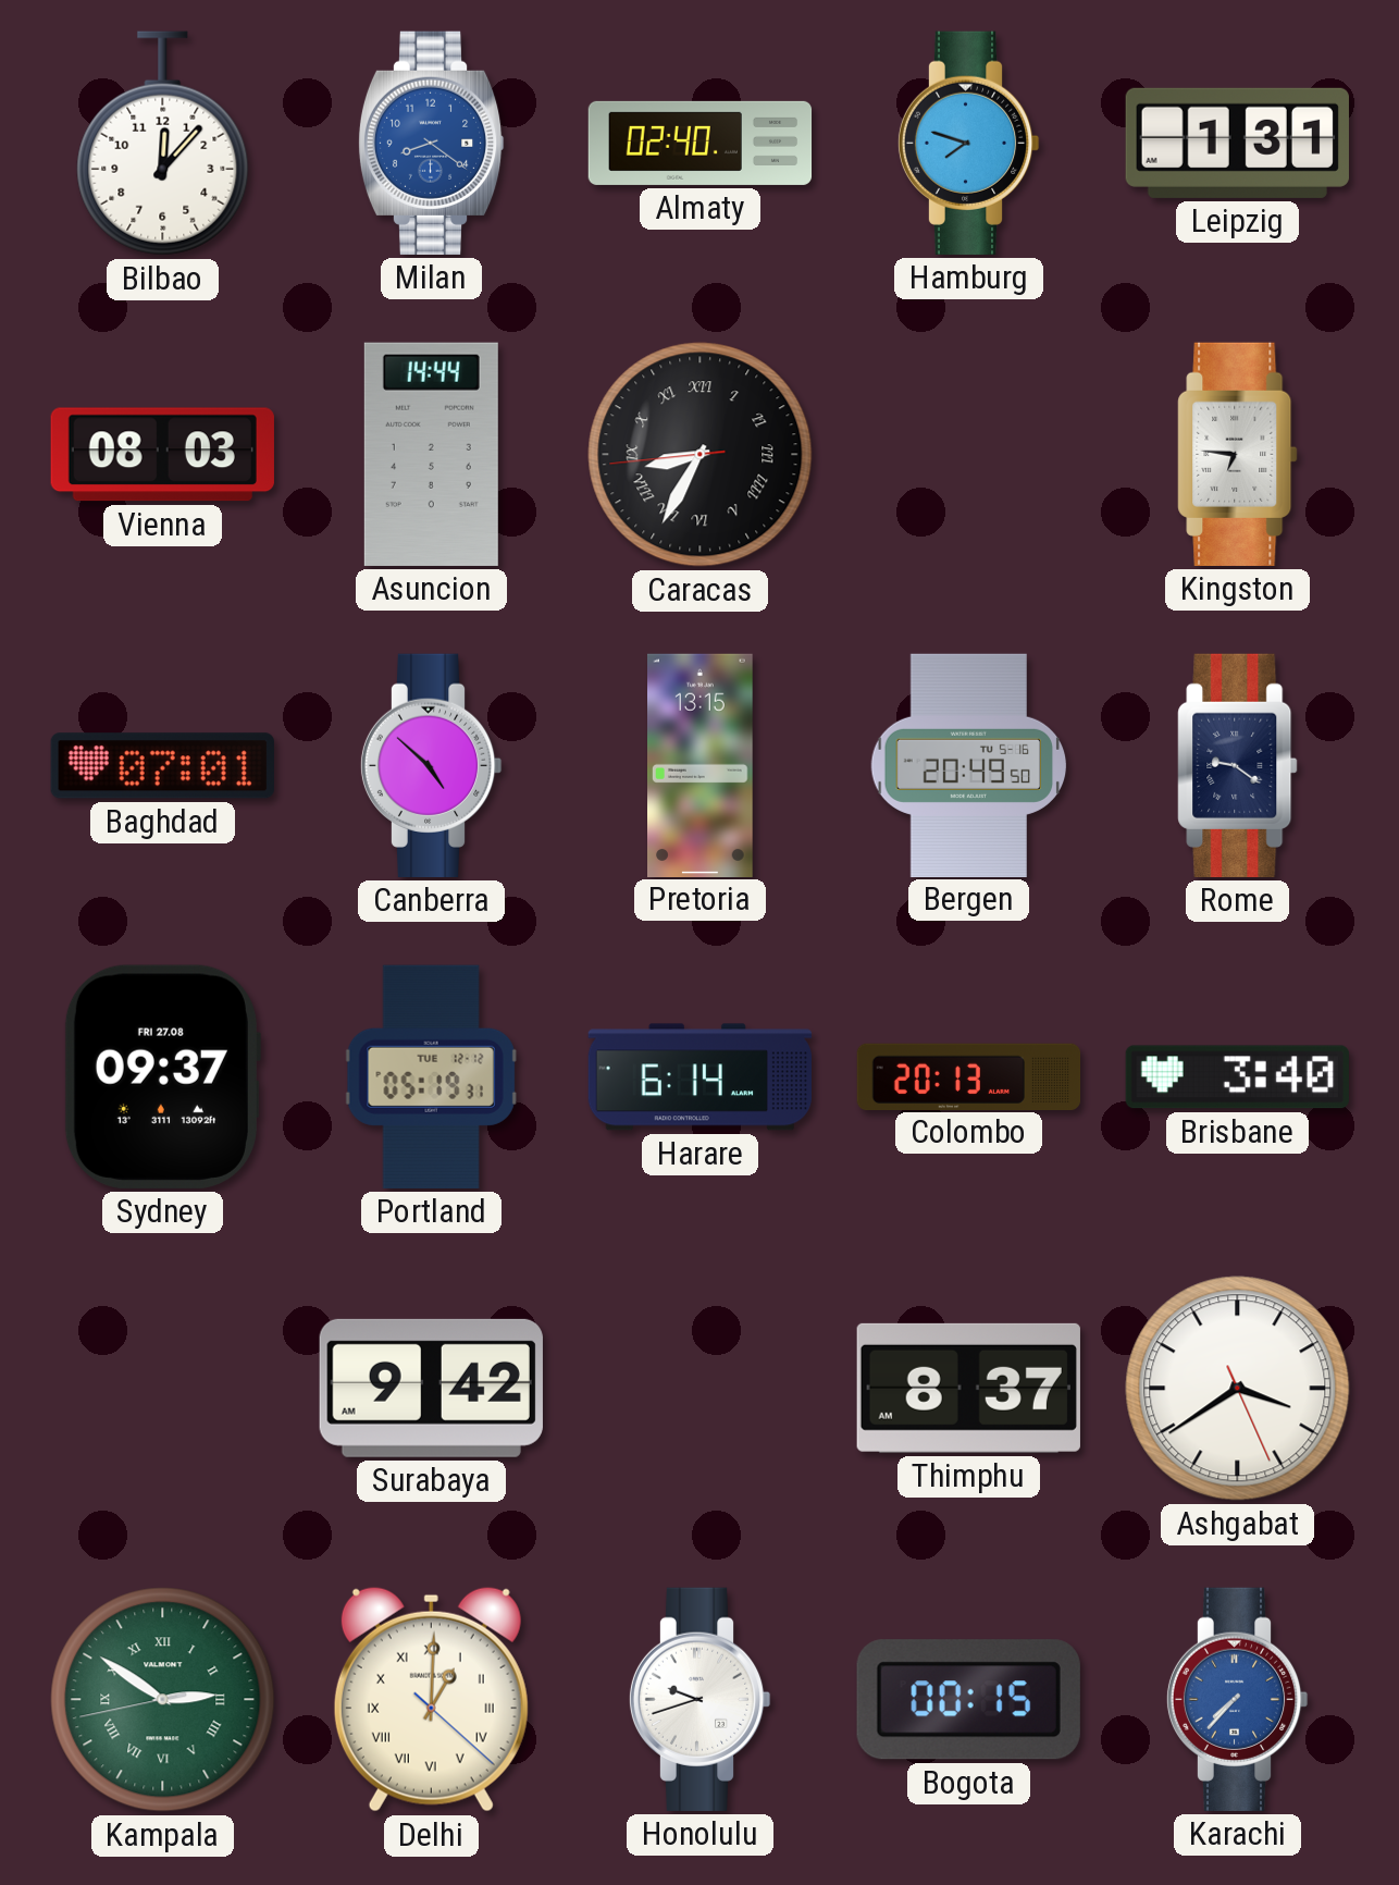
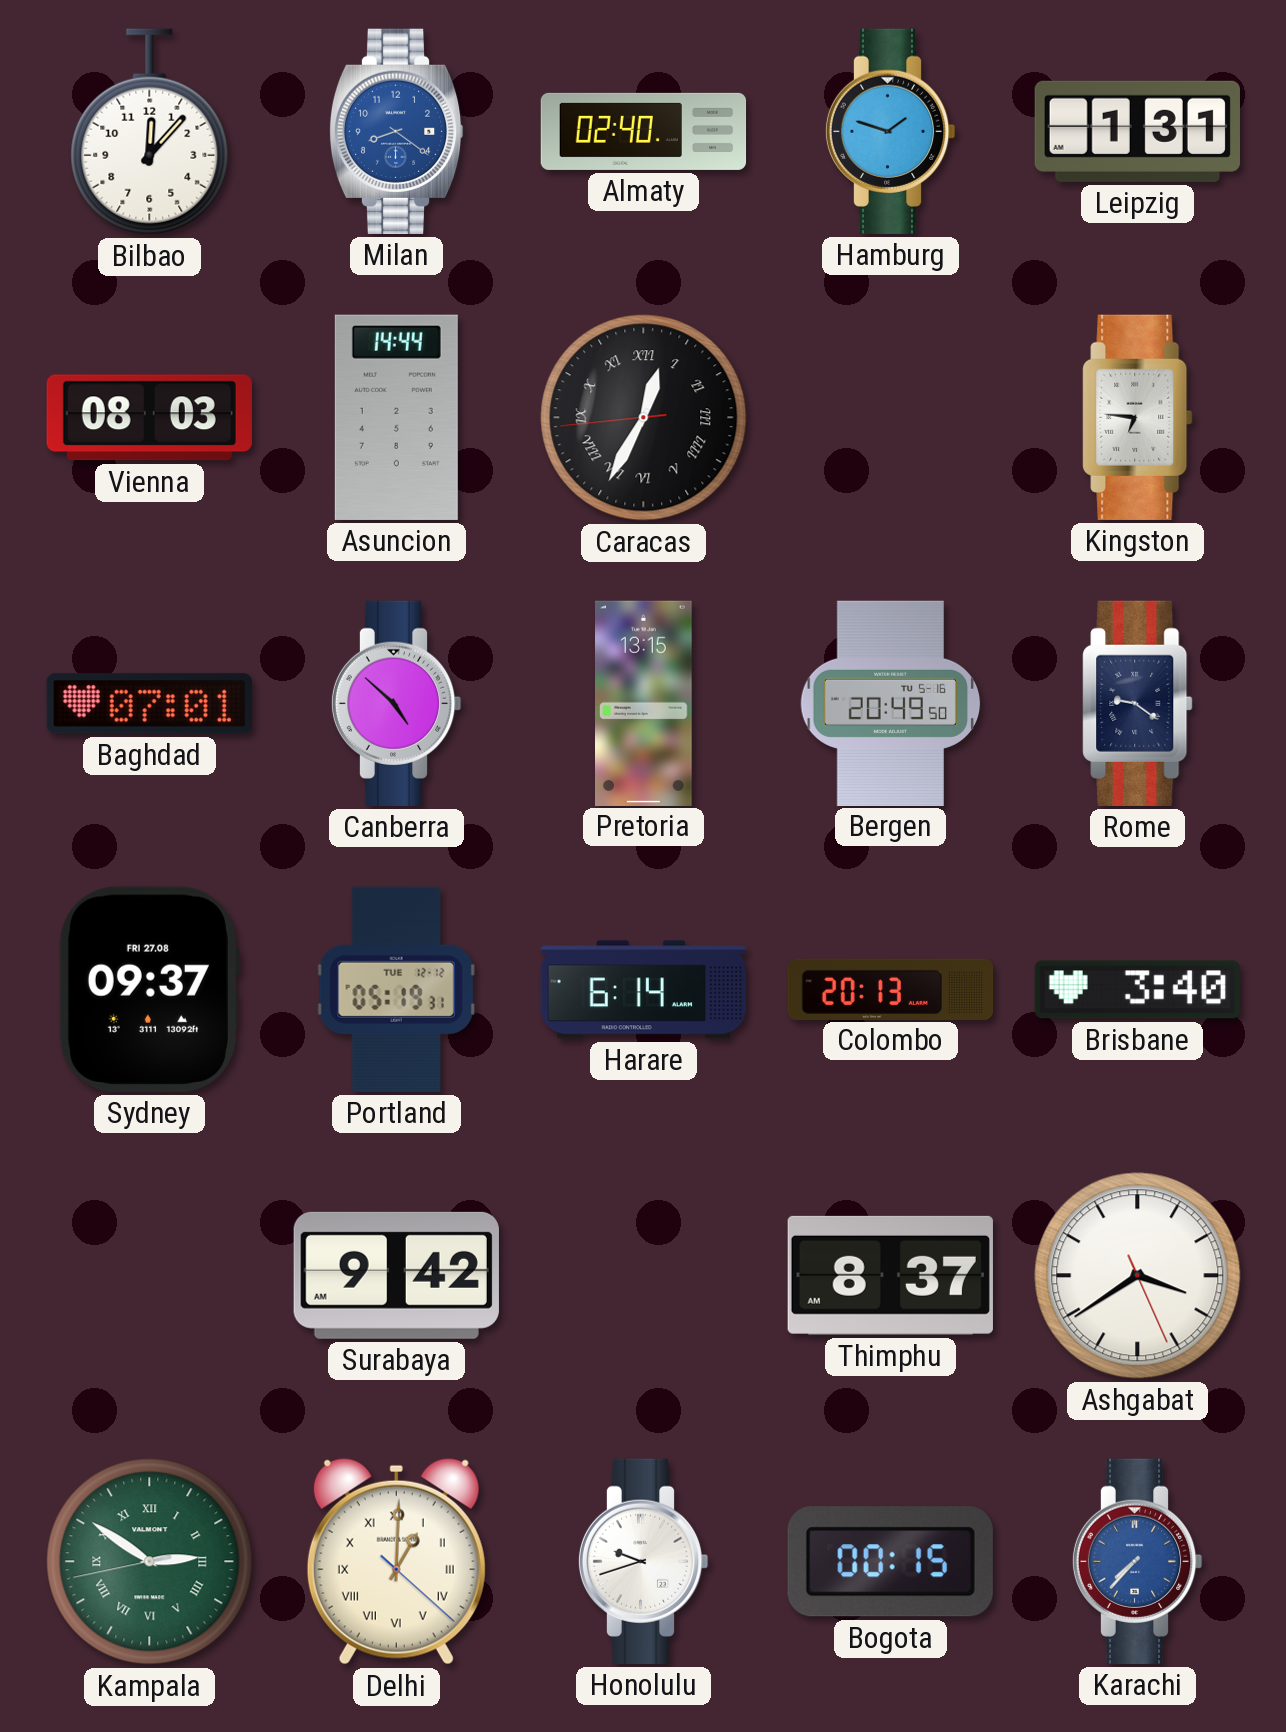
Hamburg: 7:48 -> 1:48 (890, 131)
Caracas: 8:34 -> 12:34 (644, 418)
